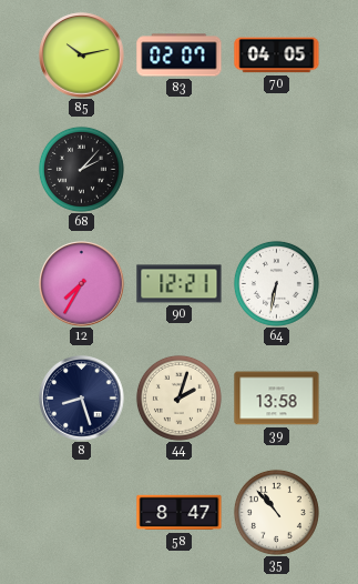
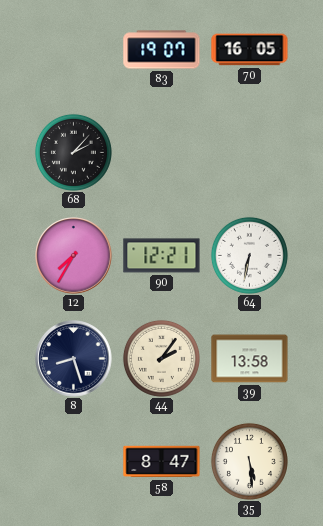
85: 10:13 -> none (82, 56)
83: 02:07 -> 19:07 (162, 50)
70: 04:05 -> 16:05 (250, 50)
44: 2:03 -> 2:06 (161, 358)
35: 10:53 -> 5:29 (249, 461)
